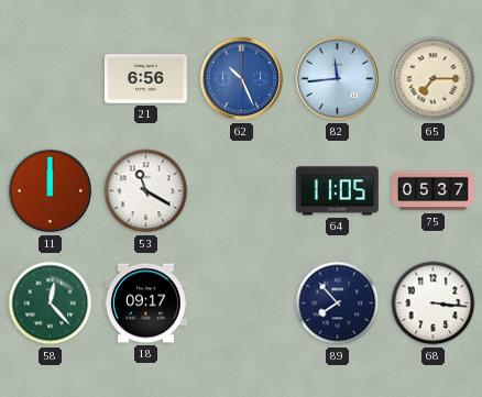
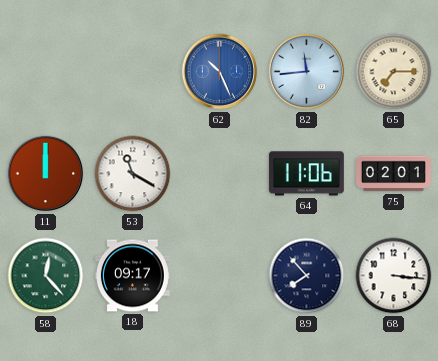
21: 6:56 -> none (145, 79)
64: 11:05 -> 11:06 (306, 174)
75: 05:37 -> 02:01 (394, 174)
